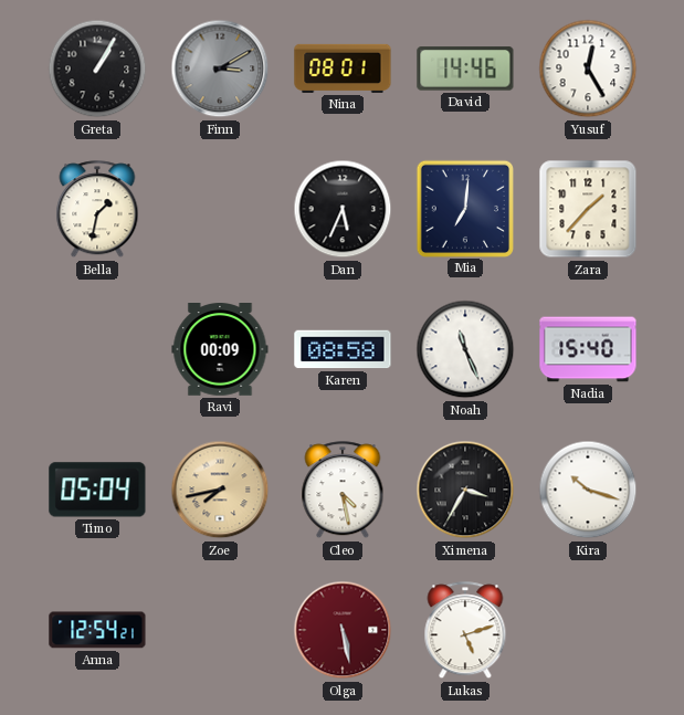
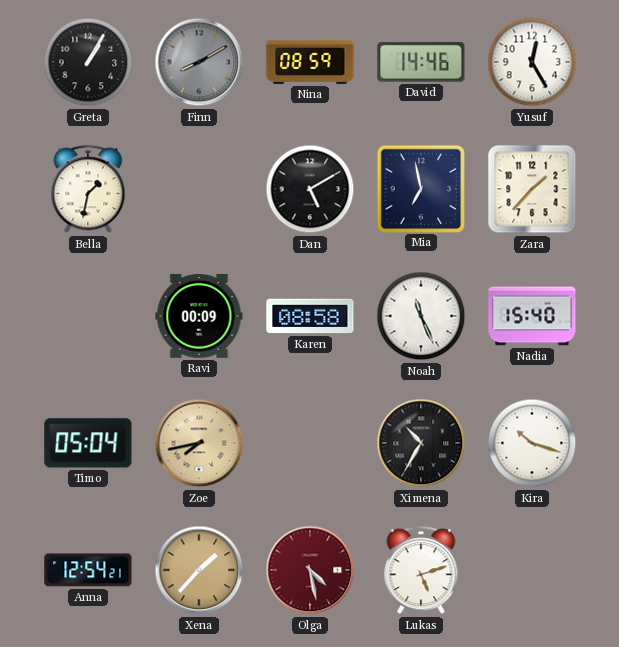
Finn: 3:10 -> 8:10 (199, 62)
Nina: 08:01 -> 08:59 (310, 62)
Dan: 5:34 -> 5:10 (310, 189)
Mia: 7:01 -> 6:58 (420, 188)
Cleo: 4:28 -> none (343, 491)
Ximena: 3:35 -> 10:35 (421, 443)
Xena: none -> 1:37 (199, 570)
Olga: 5:28 -> 4:28 (310, 570)
